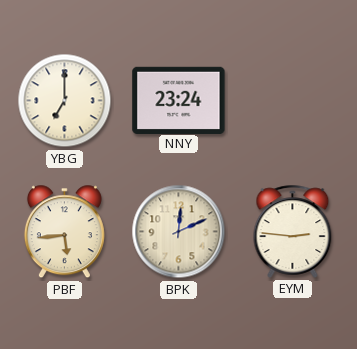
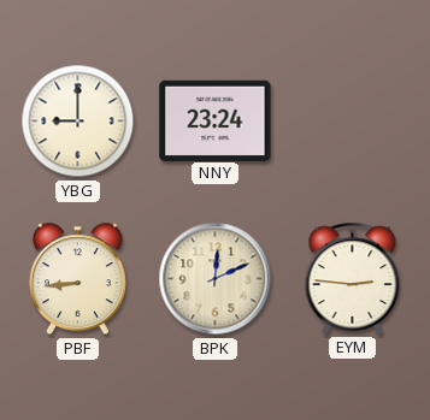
YBG: 7:00 -> 9:00 (78, 122)
PBF: 5:44 -> 8:44 (77, 279)
